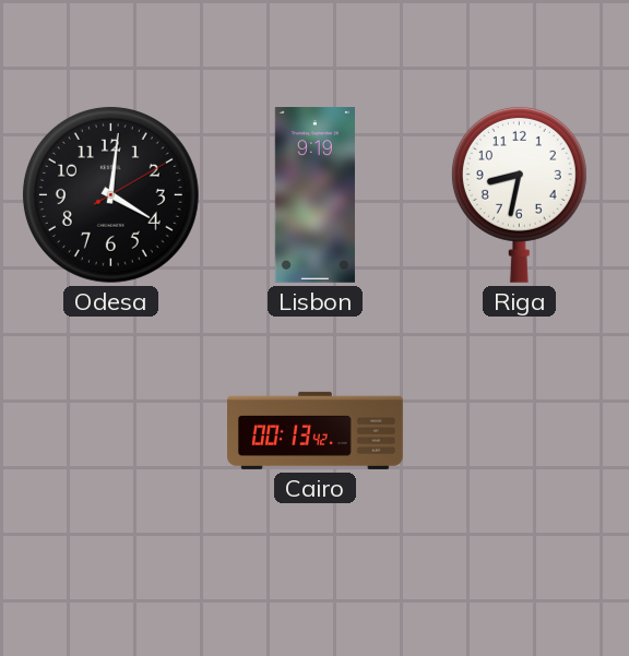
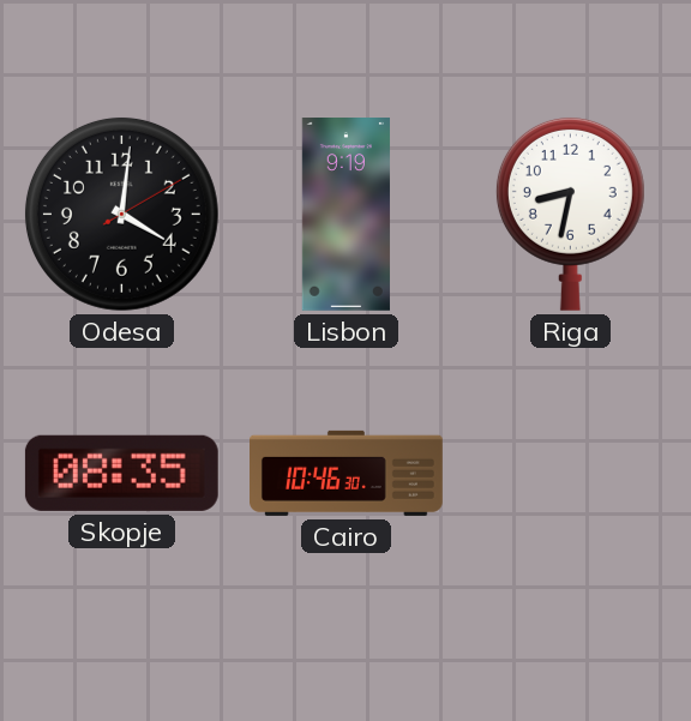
Skopje: none -> 08:35 (121, 473)
Cairo: 00:13 -> 10:46 (347, 473)
